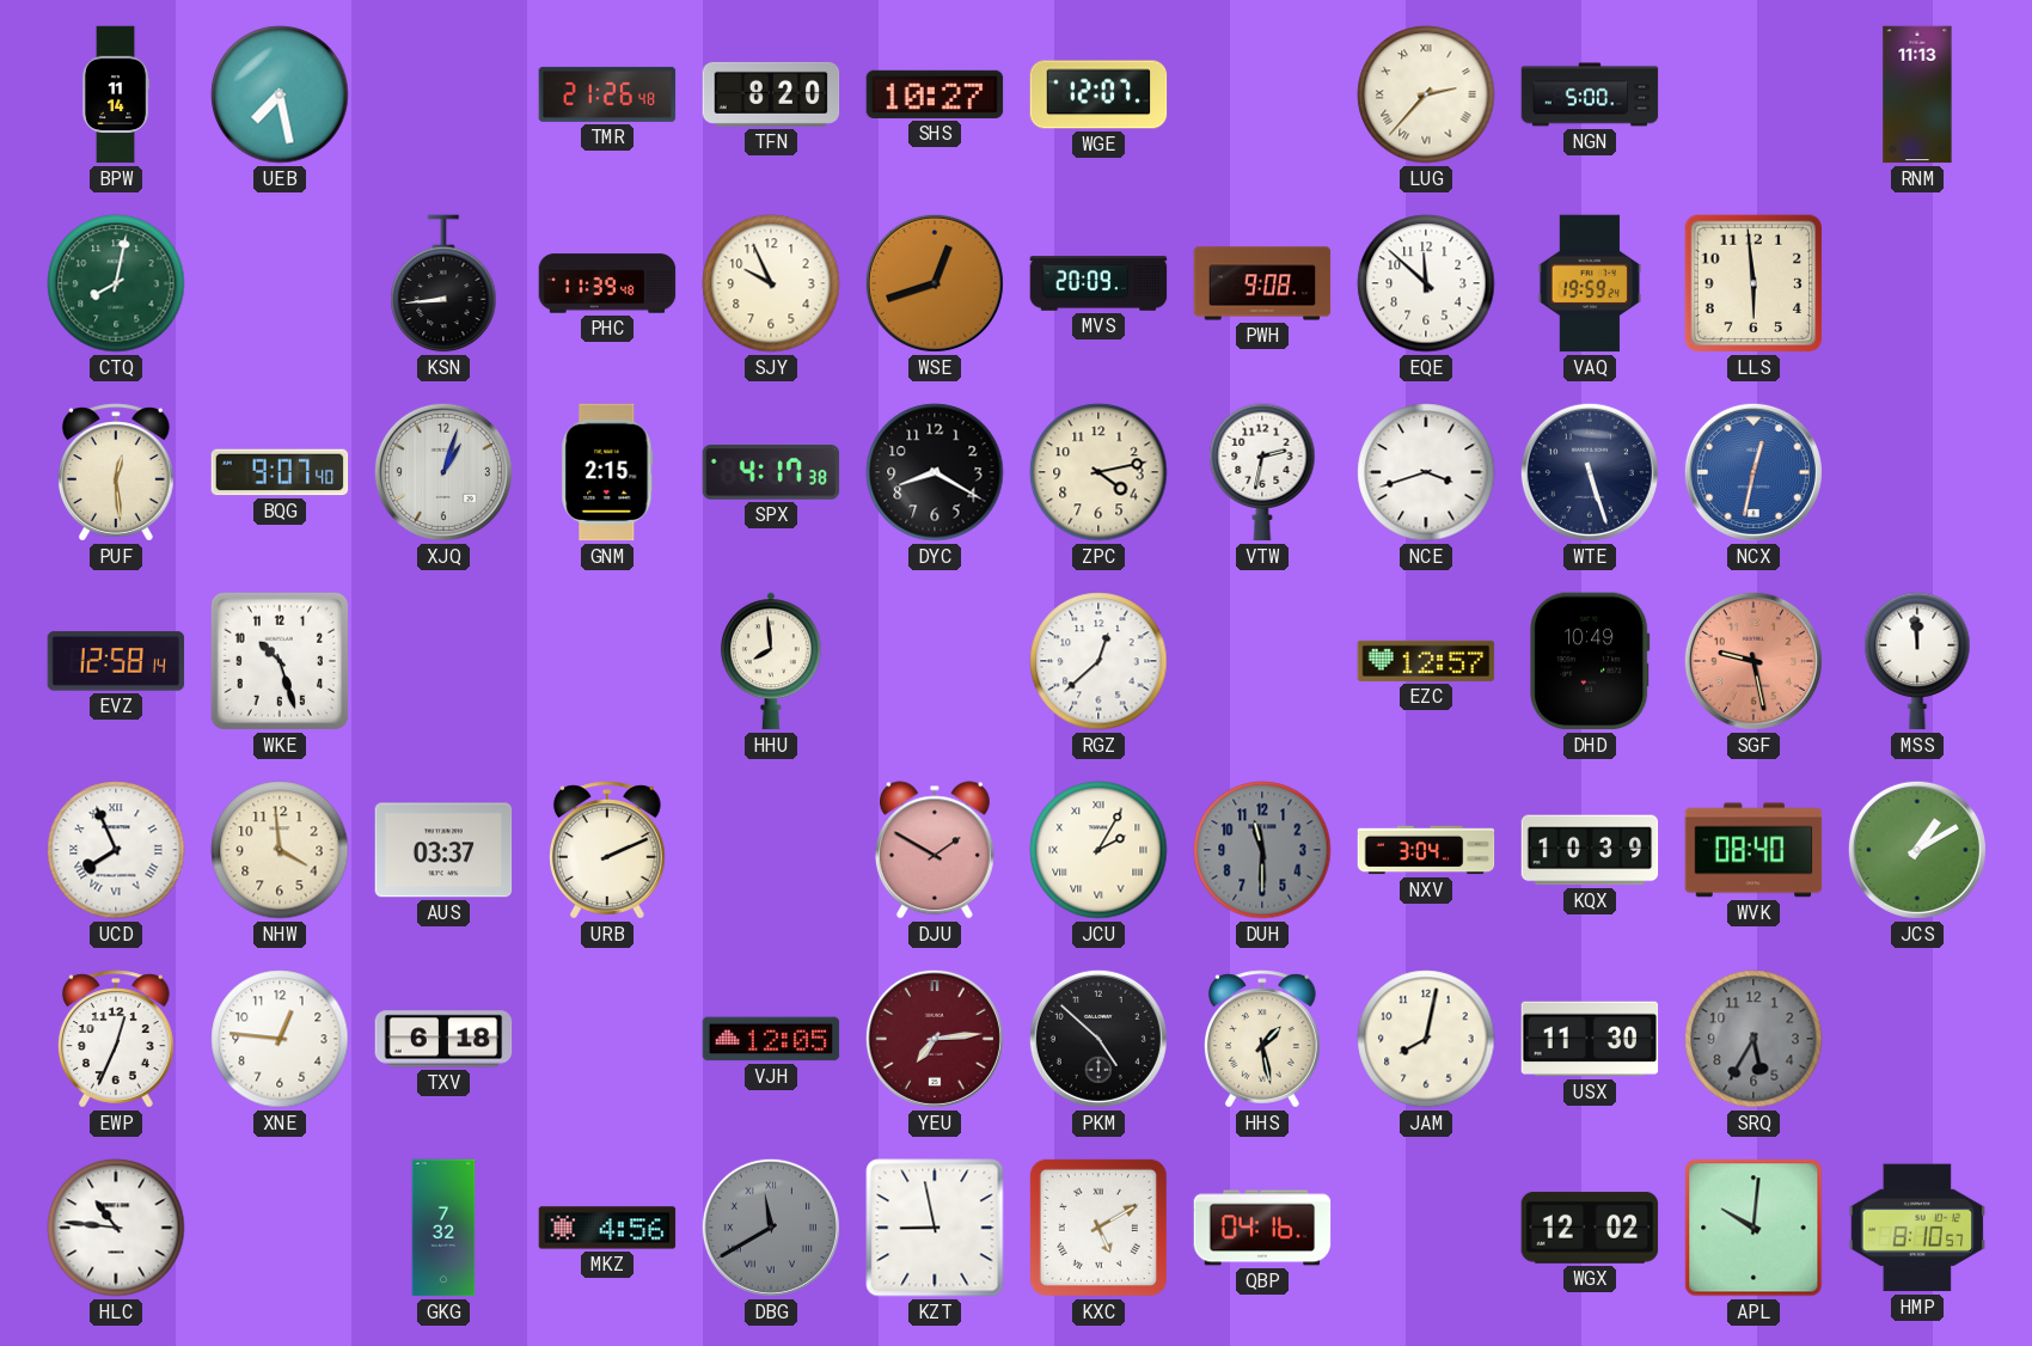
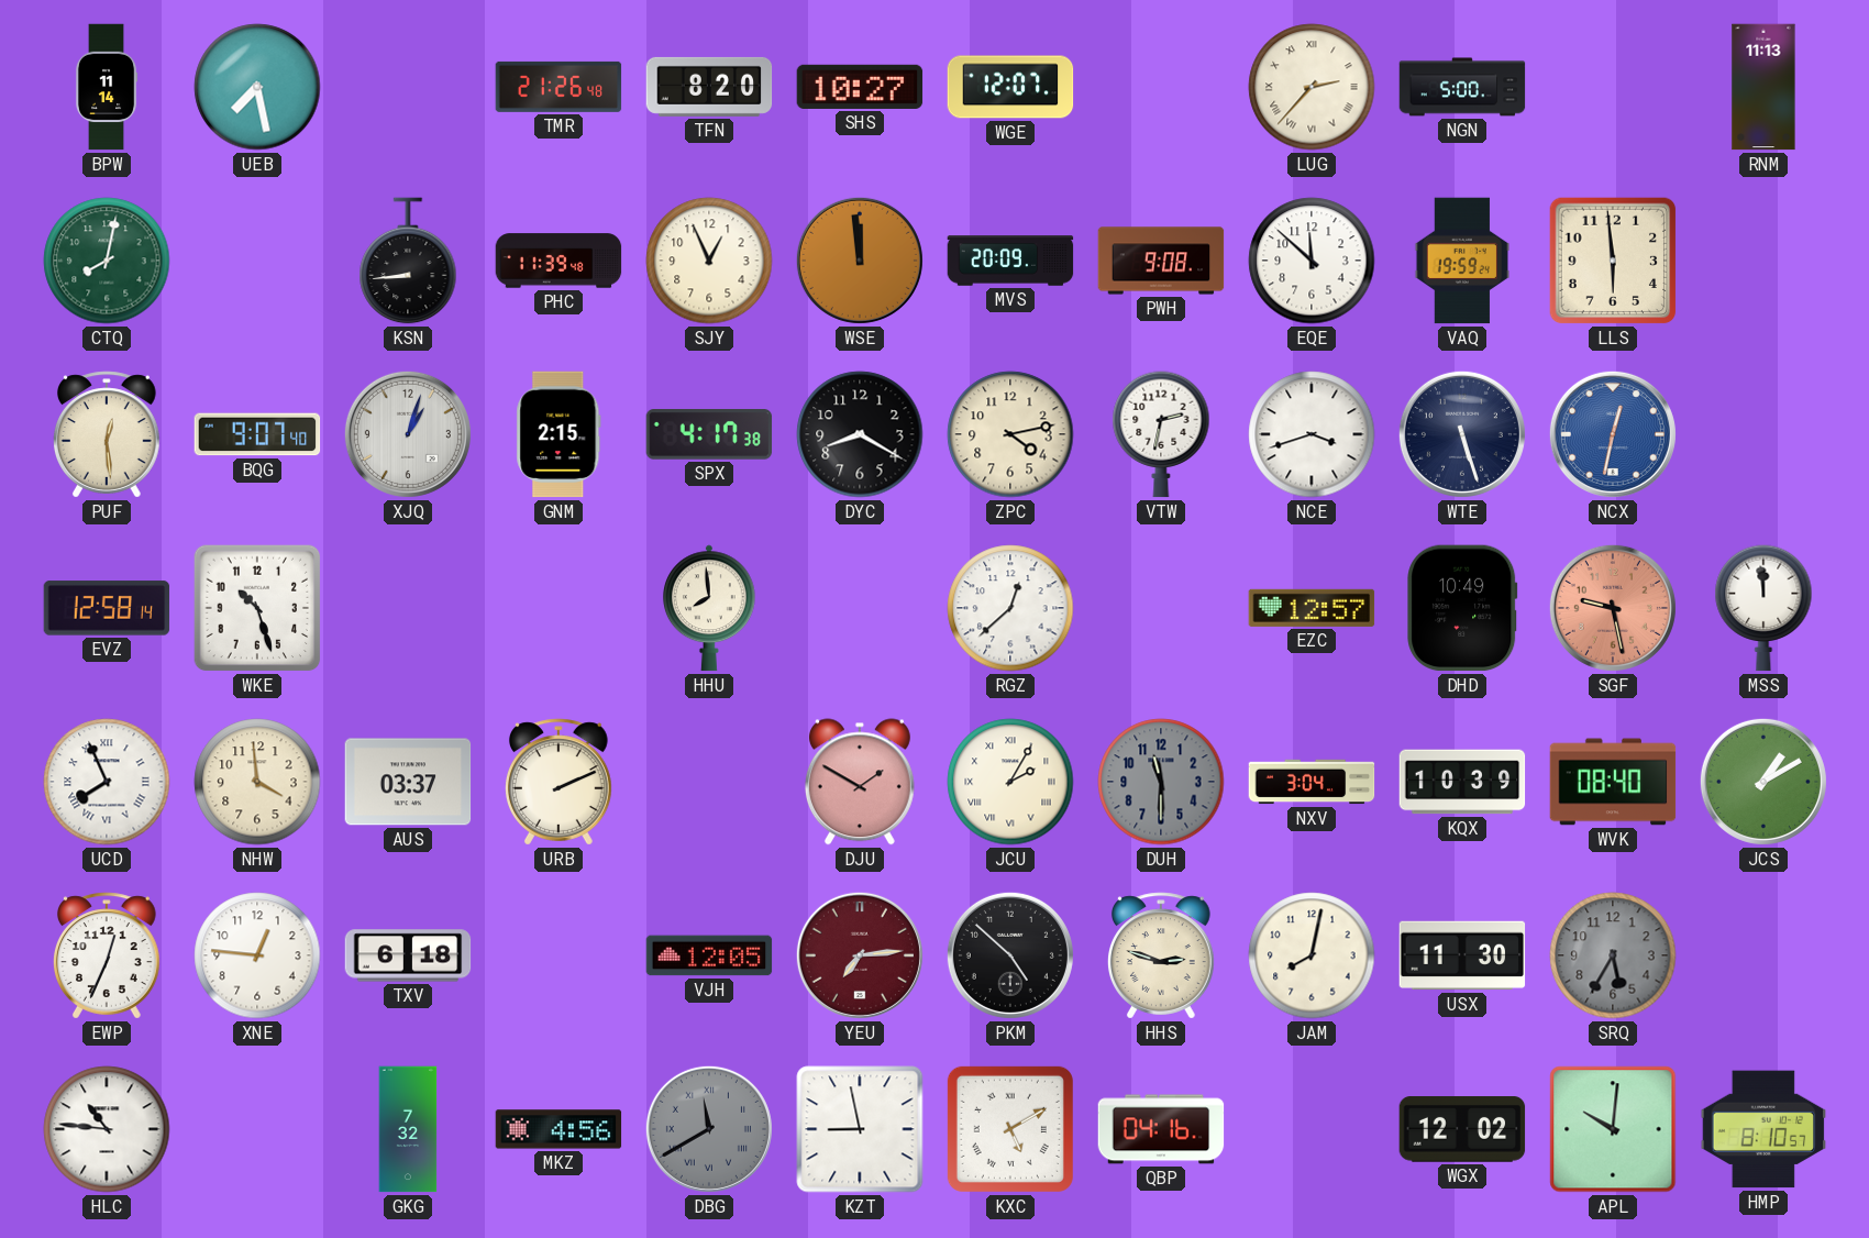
SJY: 9:56 -> 12:56 (709, 261)
WSE: 12:42 -> 11:59 (860, 261)
HHS: 1:28 -> 2:48 (1161, 955)
